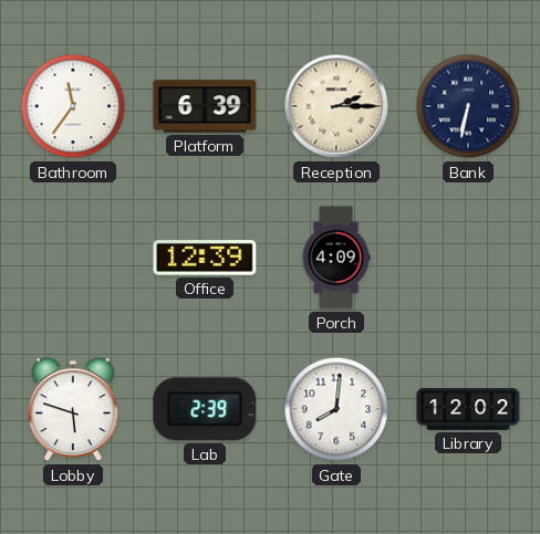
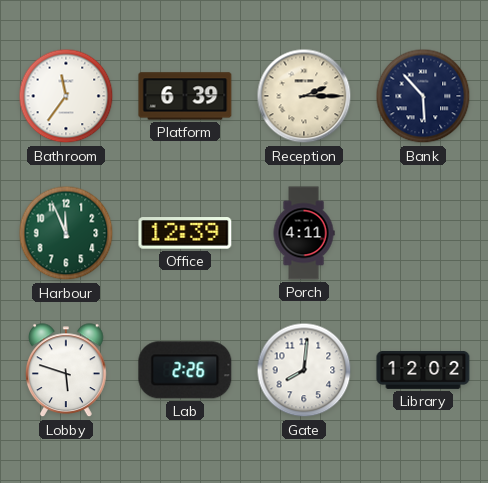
Bank: 6:32 -> 5:53 (423, 96)
Harbour: none -> 11:56 (66, 233)
Porch: 4:09 -> 4:11 (304, 233)
Lab: 2:39 -> 2:26 (185, 370)
